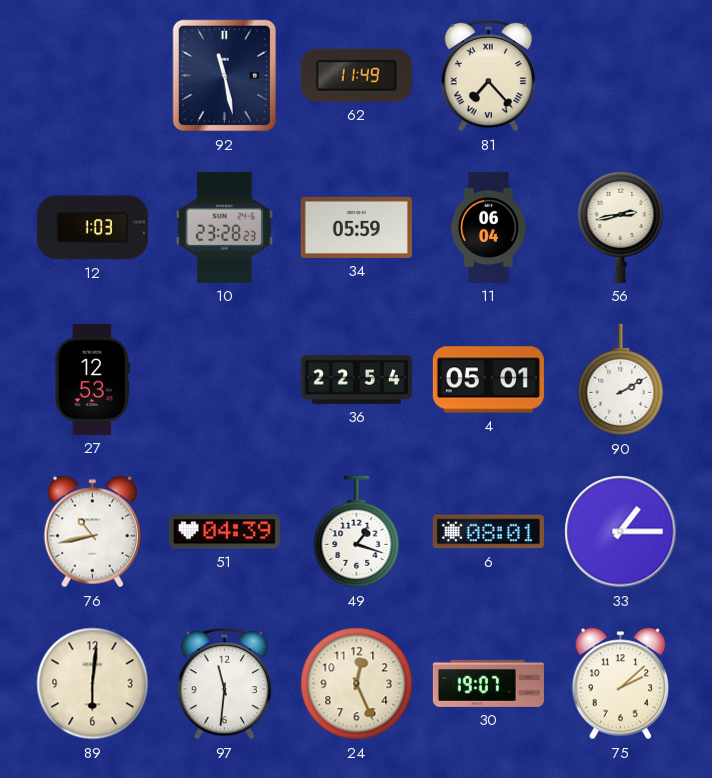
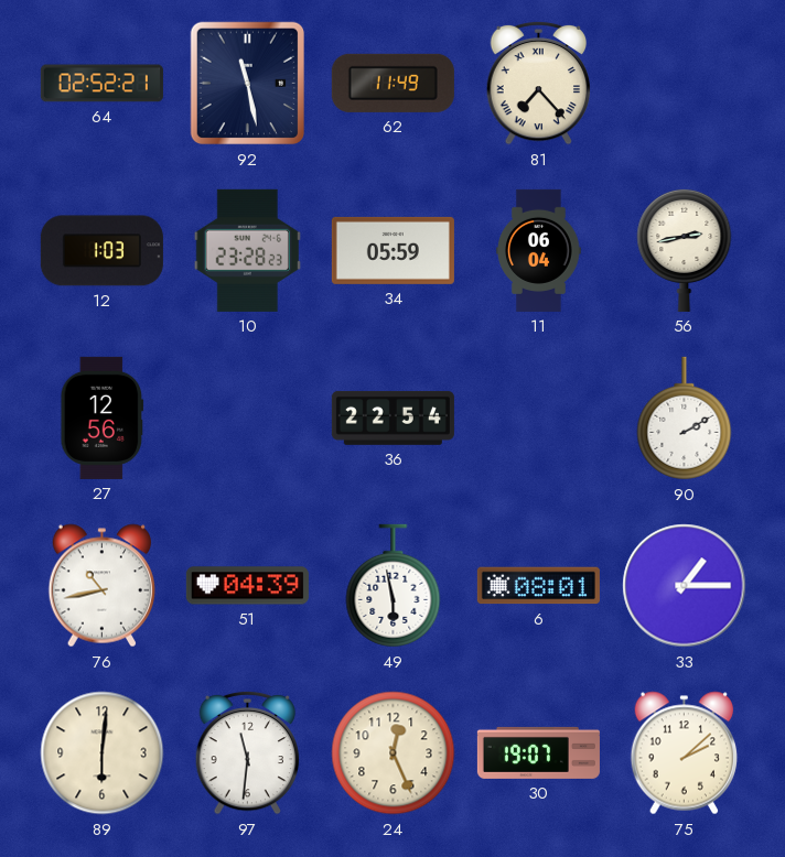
64: none -> 02:52 (101, 84)
27: 12:53 -> 12:56 (103, 417)
4: 05:01 -> none (488, 380)
49: 1:18 -> 5:58 (394, 586)
